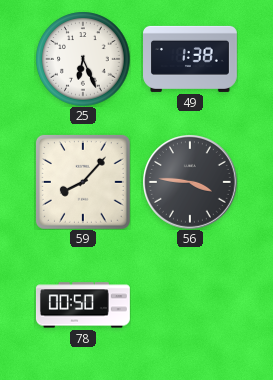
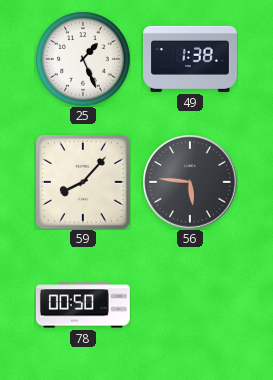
25: 6:26 -> 1:26 (83, 59)
56: 3:46 -> 5:46 (190, 182)
